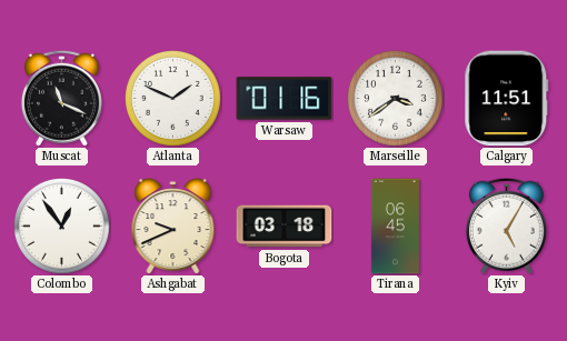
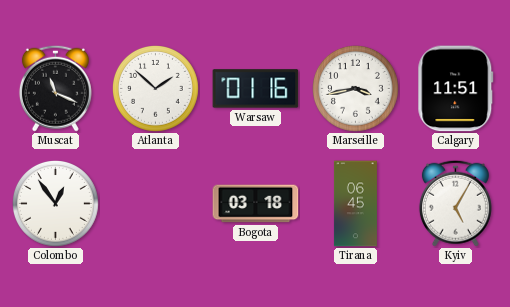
Atlanta: 1:49 -> 1:52 (156, 89)
Marseille: 3:39 -> 3:43 (356, 89)
Ashgabat: 9:41 -> none (173, 227)
